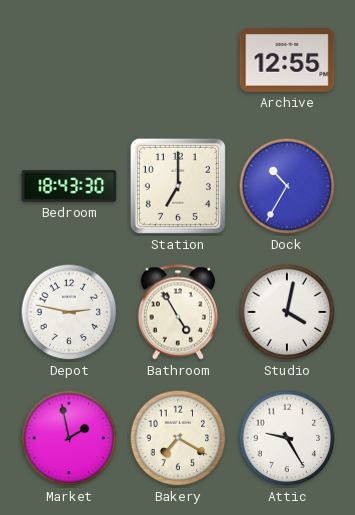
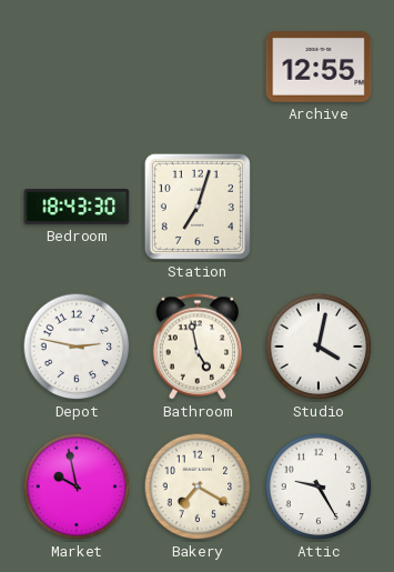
Station: 7:00 -> 7:03 (198, 207)
Dock: 10:35 -> none (287, 186)
Bathroom: 4:55 -> 4:58 (198, 347)
Market: 1:58 -> 9:58 (77, 486)
